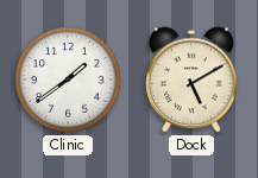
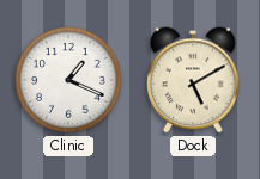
Clinic: 1:39 -> 1:19 (68, 80)
